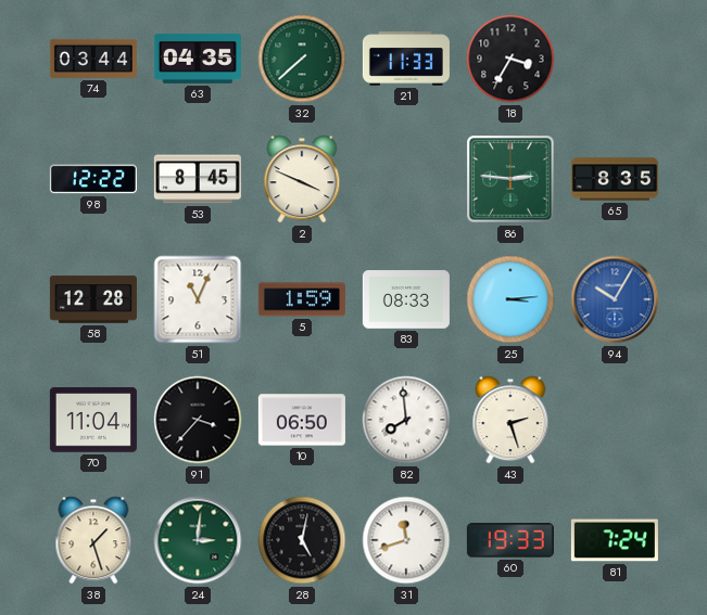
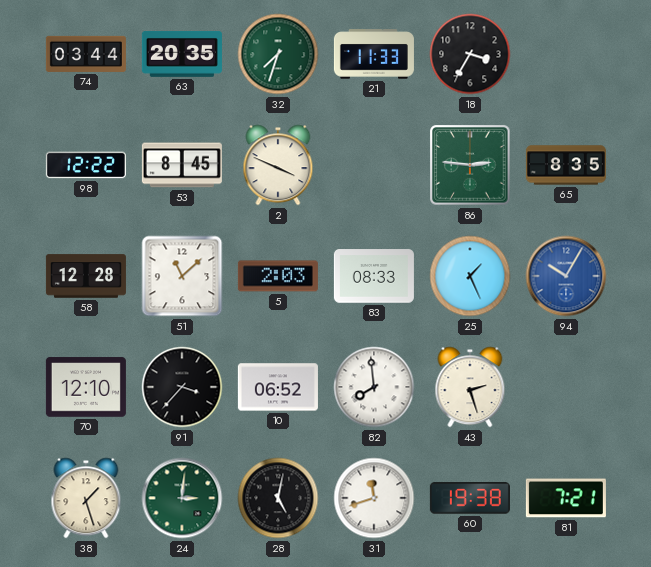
63: 04:35 -> 20:35 (182, 55)
32: 7:38 -> 7:33 (278, 54)
51: 11:04 -> 11:08 (182, 276)
5: 1:59 -> 2:03 (278, 276)
25: 3:14 -> 1:26 (470, 276)
70: 11:04 -> 12:10 (86, 387)
10: 06:50 -> 06:52 (278, 387)
60: 19:33 -> 19:38 (470, 498)
81: 7:24 -> 7:21 (566, 498)
